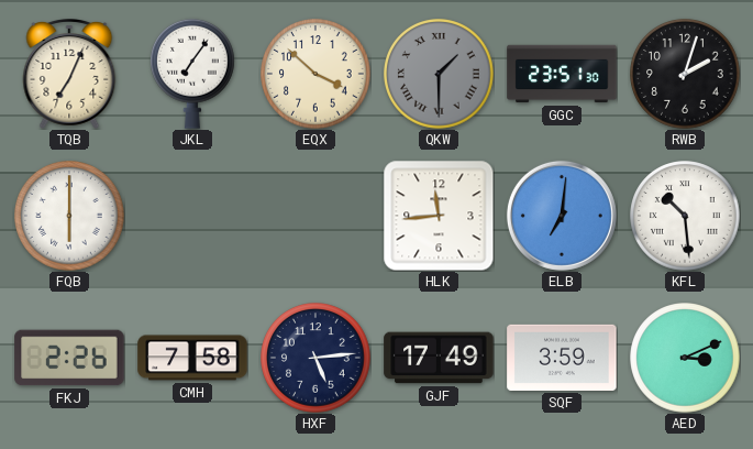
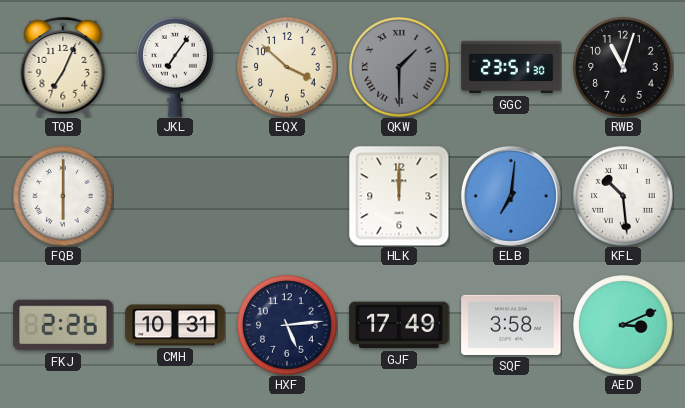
RWB: 2:03 -> 11:03 (623, 67)
HLK: 11:44 -> 12:00 (399, 196)
CMH: 7:58 -> 10:31 (175, 325)
SQF: 3:59 -> 3:58 (511, 325)
